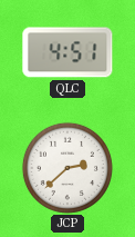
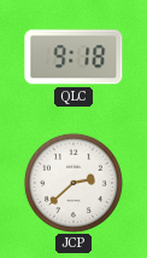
QLC: 4:51 -> 9:18 (73, 57)
